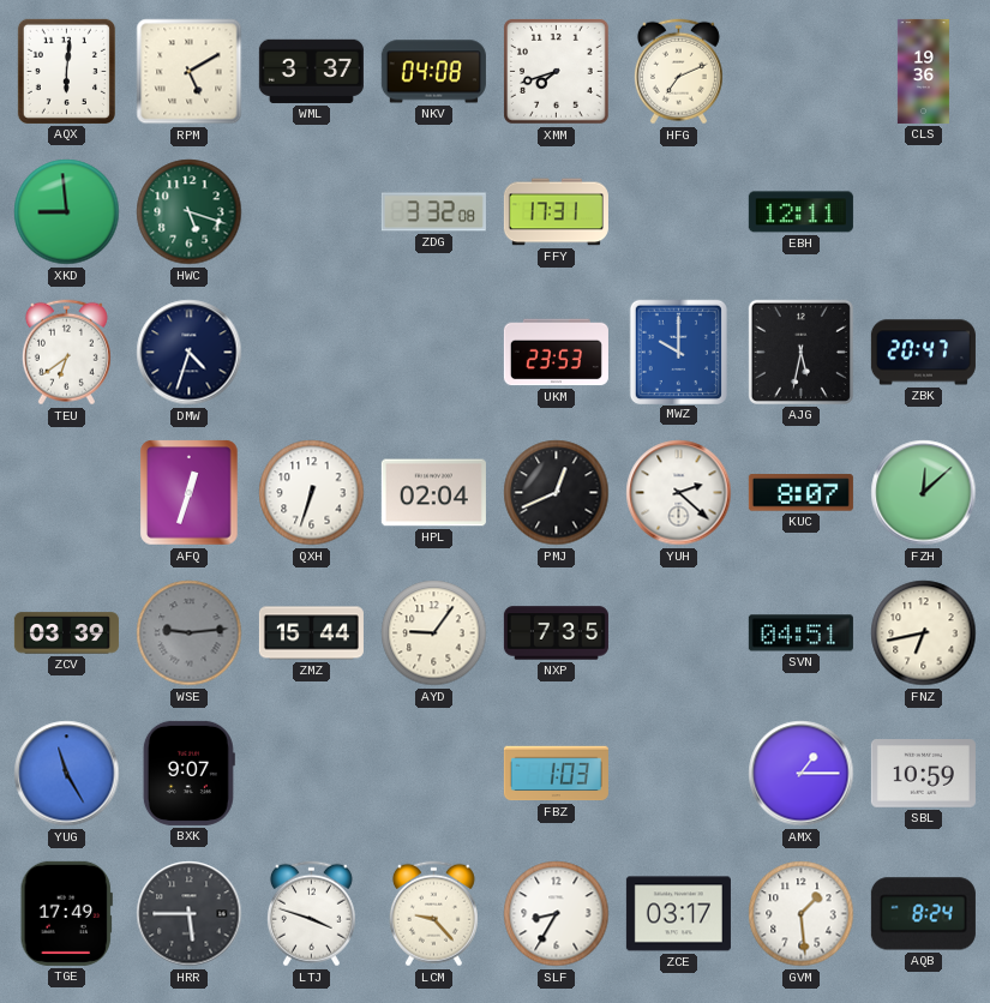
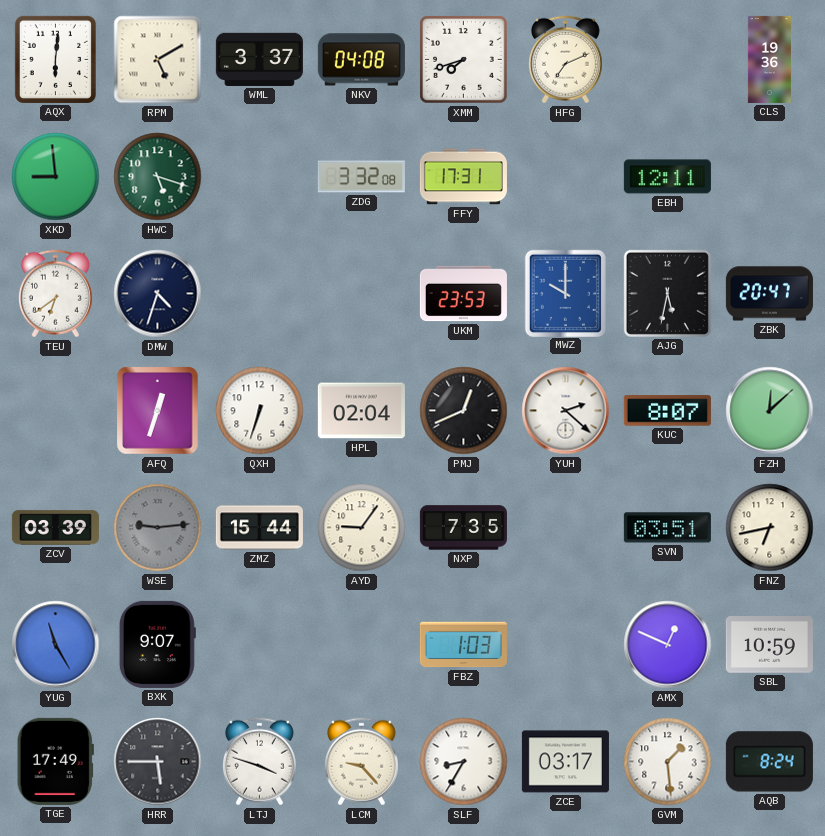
SVN: 04:51 -> 03:51 (667, 528)
AMX: 1:15 -> 12:49 (668, 645)
